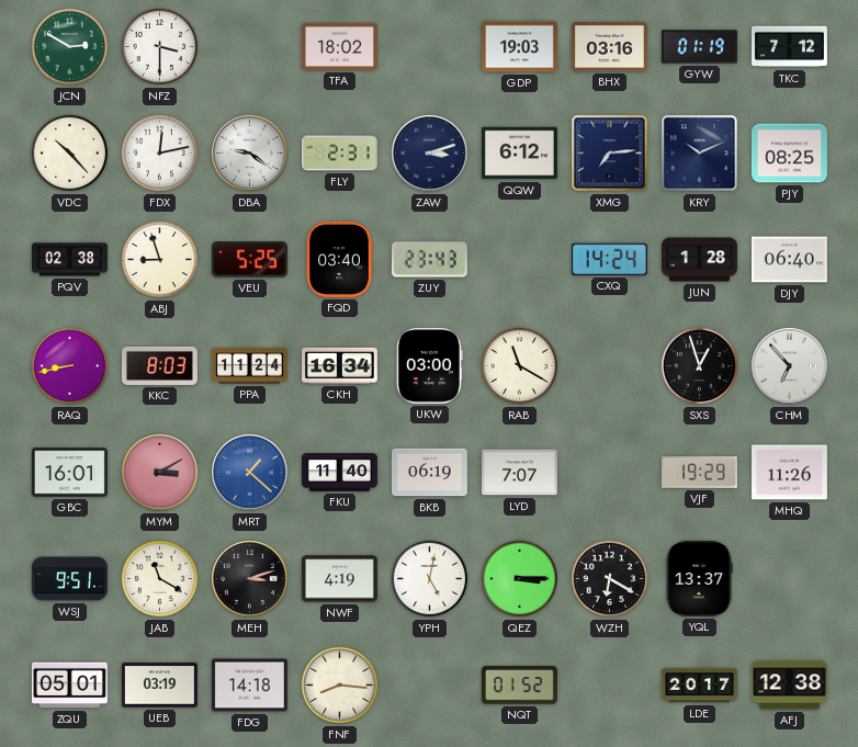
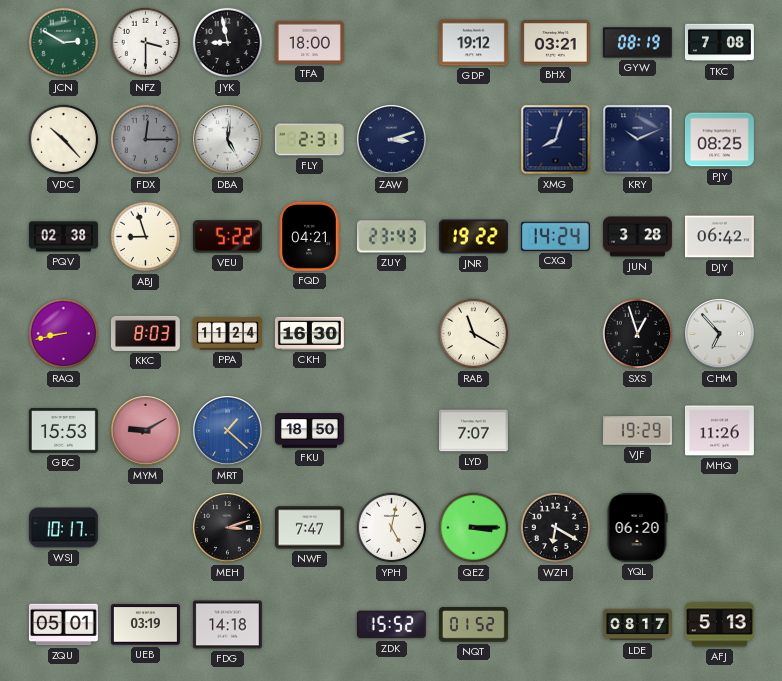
JYK: none -> 8:58 (228, 43)
TFA: 18:02 -> 18:00 (309, 42)
GDP: 19:03 -> 19:12 (473, 43)
BHX: 03:16 -> 03:21 (555, 43)
GYW: 01:19 -> 08:19 (637, 43)
TKC: 7:12 -> 7:08 (719, 43)
FDX: 12:13 -> 12:15 (146, 140)
FDX dial: white -> grey (146, 140)
DBA: 9:21 -> 5:01 (228, 140)
QQW: 6:12 -> none (519, 154)
XMG: 7:14 -> 8:03 (556, 140)
VEU: 5:25 -> 5:22 (227, 237)
FQD: 03:40 -> 04:21 (309, 236)
JNR: none -> 19:22 (473, 237)
JUN: 1:28 -> 3:28 (637, 237)
DJY: 06:40 -> 06:42 (719, 237)
CKH: 16:34 -> 16:30 (309, 333)
UKW: 03:00 -> none (429, 365)
GBC: 16:01 -> 15:53 (63, 431)
MYM: 3:10 -> 9:10 (146, 431)
FKU: 11:40 -> 18:50 (309, 431)
BKB: 06:19 -> none (429, 473)
WSJ: 9:51 -> 10:17 (63, 528)
JAB: 11:20 -> none (160, 579)
NWF: 4:19 -> 7:47 (309, 528)
YQL: 13:37 -> 06:20 (637, 527)
FNF: 8:16 -> none (340, 686)
ZDK: none -> 15:52 (391, 625)
LDE: 20:17 -> 08:17 (637, 625)
AFJ: 12:38 -> 5:13 (719, 625)
